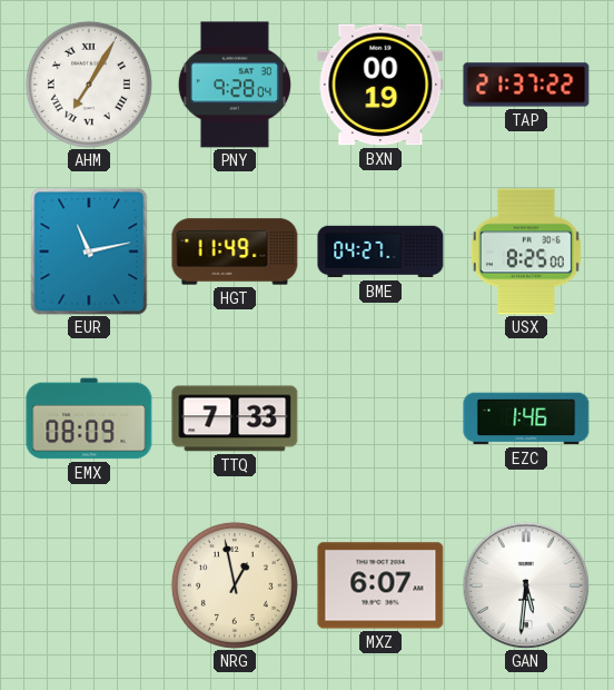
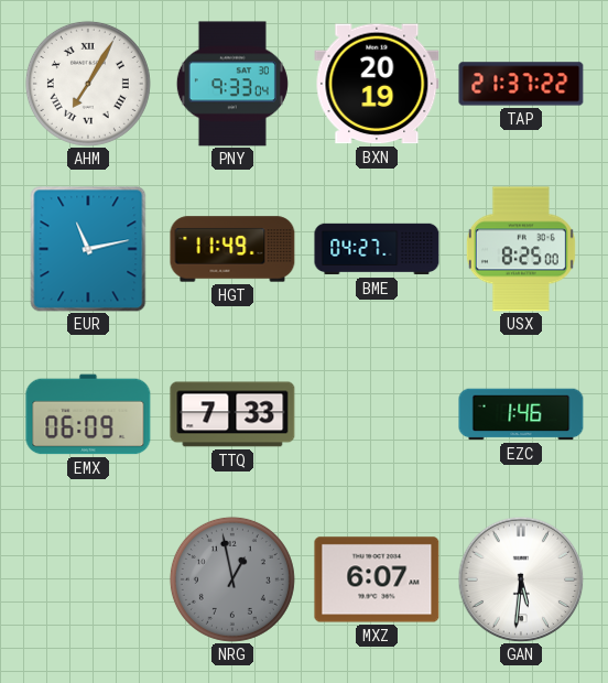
PNY: 9:28 -> 9:33 (232, 84)
BXN: 00:19 -> 20:19 (377, 84)
EMX: 08:09 -> 06:09 (88, 414)
NRG dial: cream -> grey (232, 579)
